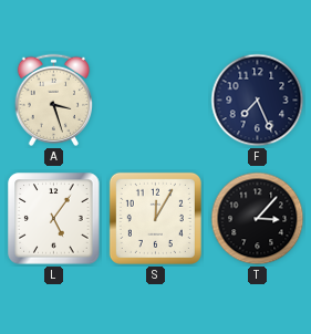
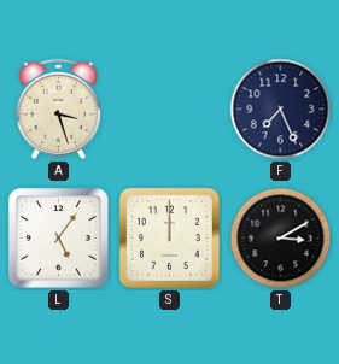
S: 12:05 -> 12:00 (169, 237)
T: 3:07 -> 3:10 (281, 239)
